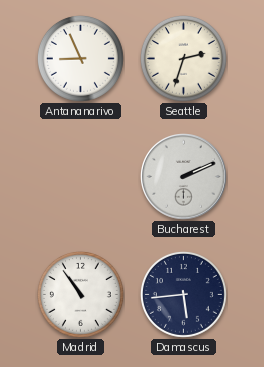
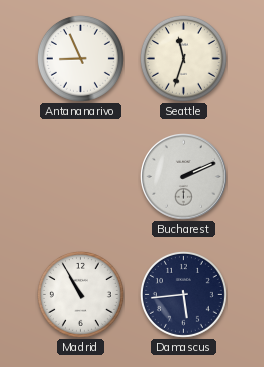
Seattle: 2:33 -> 11:33 (183, 58)
Madrid: 10:54 -> 10:55 (80, 294)
